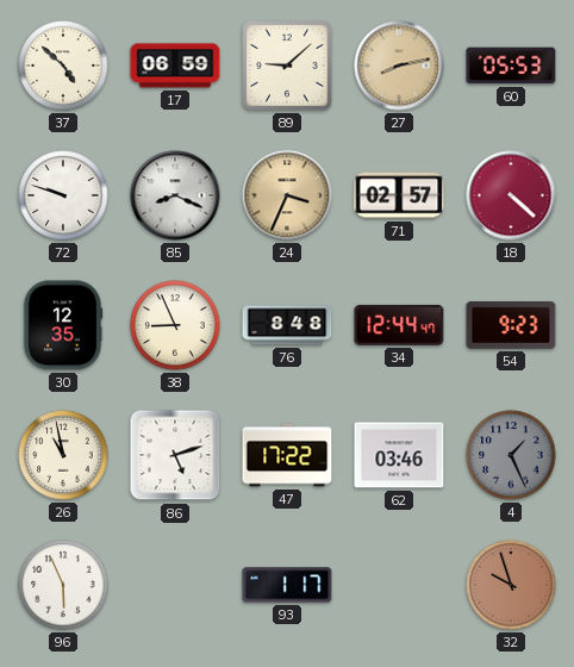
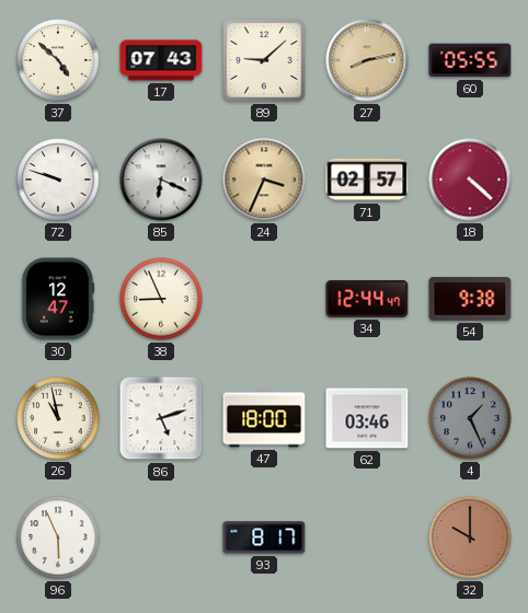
17: 06:59 -> 07:43 (161, 60)
60: 05:53 -> 05:55 (470, 60)
85: 8:19 -> 6:19 (161, 180)
30: 12:35 -> 12:47 (58, 299)
76: 8:48 -> none (287, 325)
54: 9:23 -> 9:38 (470, 299)
47: 17:22 -> 18:00 (264, 418)
93: 1:17 -> 8:17 (264, 537)
32: 9:57 -> 10:00 (470, 537)
